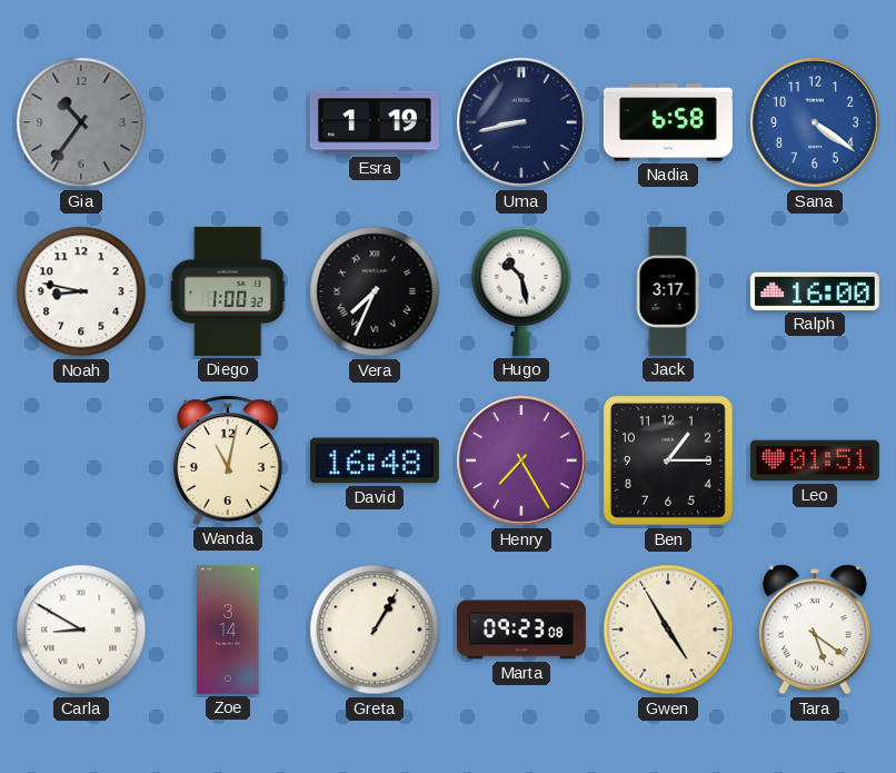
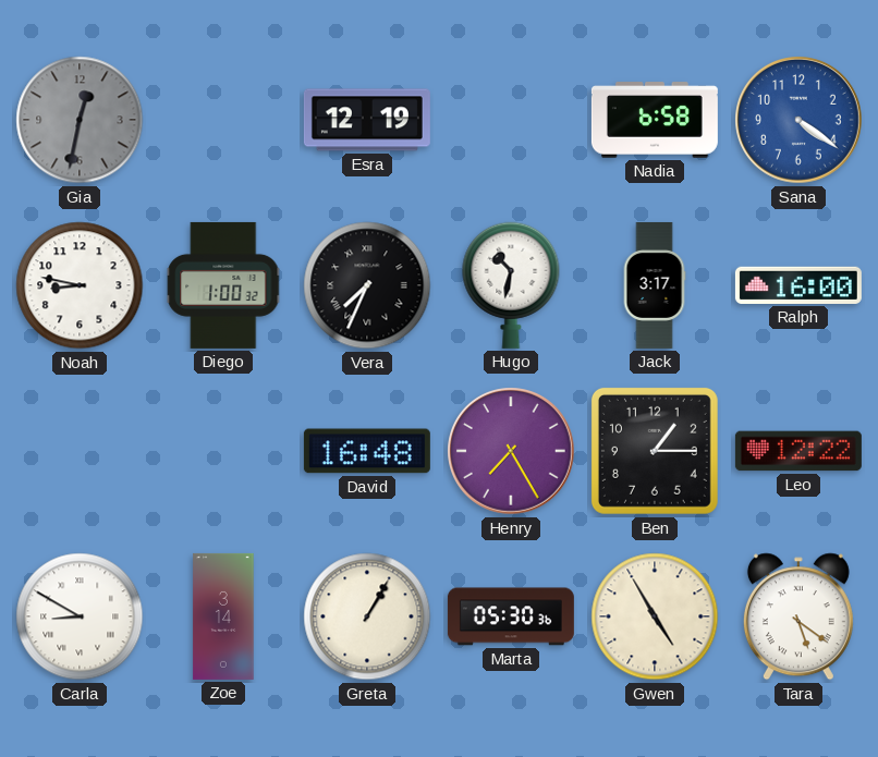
Gia: 10:36 -> 12:32 (80, 120)
Esra: 1:19 -> 12:19 (367, 120)
Uma: 8:43 -> none (522, 123)
Hugo: 10:28 -> 10:32 (511, 285)
Wanda: 11:02 -> none (228, 460)
Leo: 01:51 -> 12:22 (798, 451)
Marta: 09:23 -> 05:30 (511, 616)
